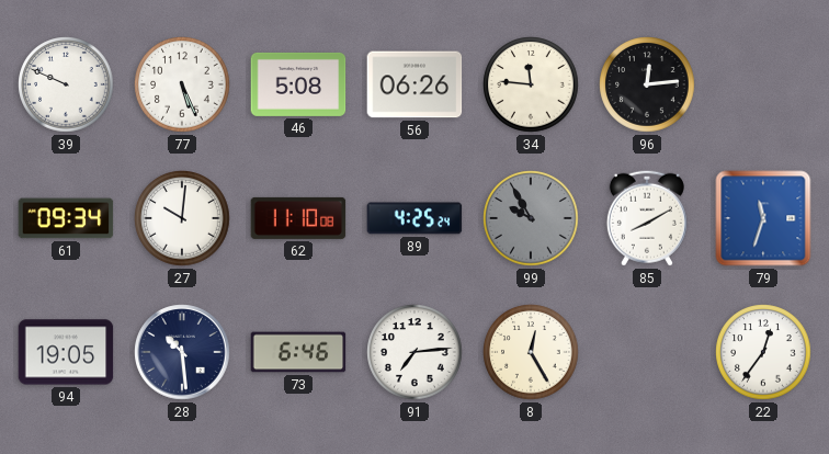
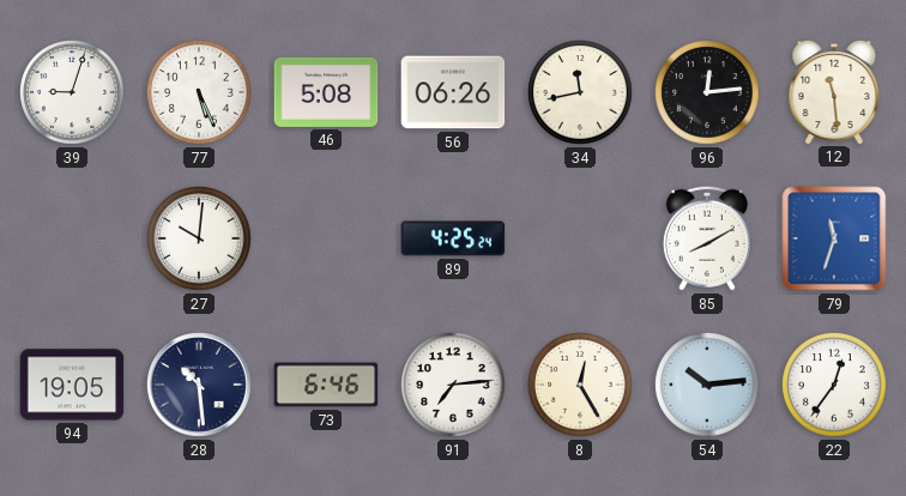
39: 9:49 -> 9:03 (72, 92)
34: 11:46 -> 11:43 (580, 92)
12: none -> 11:29 (834, 91)
61: 09:34 -> none (66, 218)
62: 11:10 -> none (298, 218)
99: 9:55 -> none (531, 218)
54: none -> 10:14 (707, 385)
